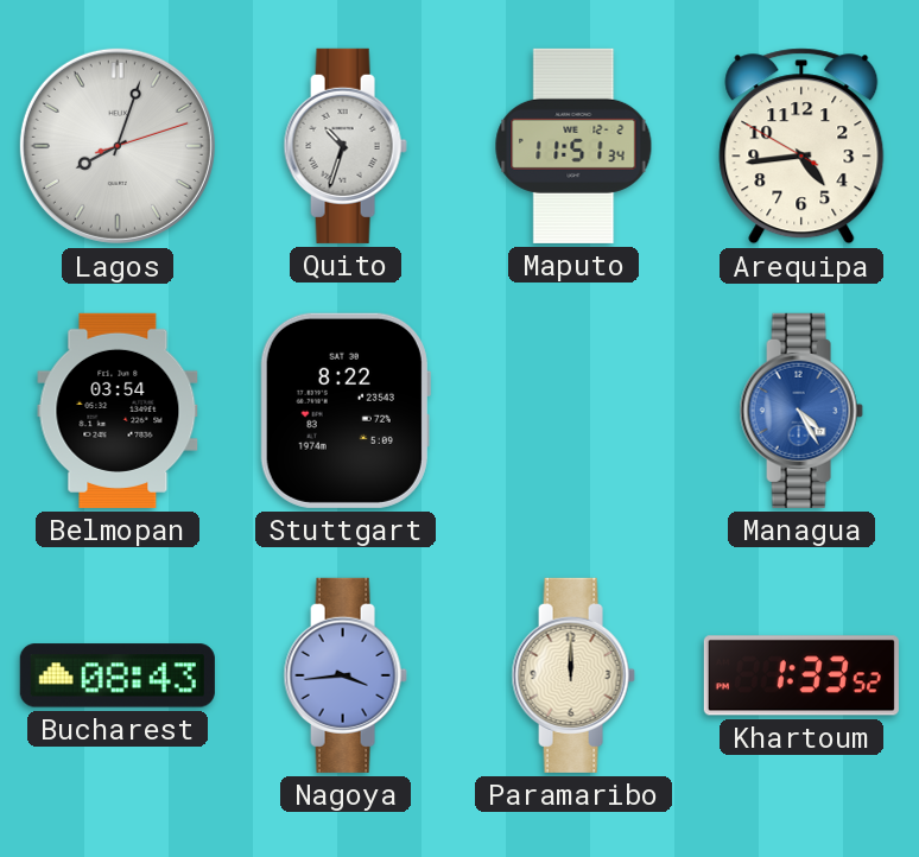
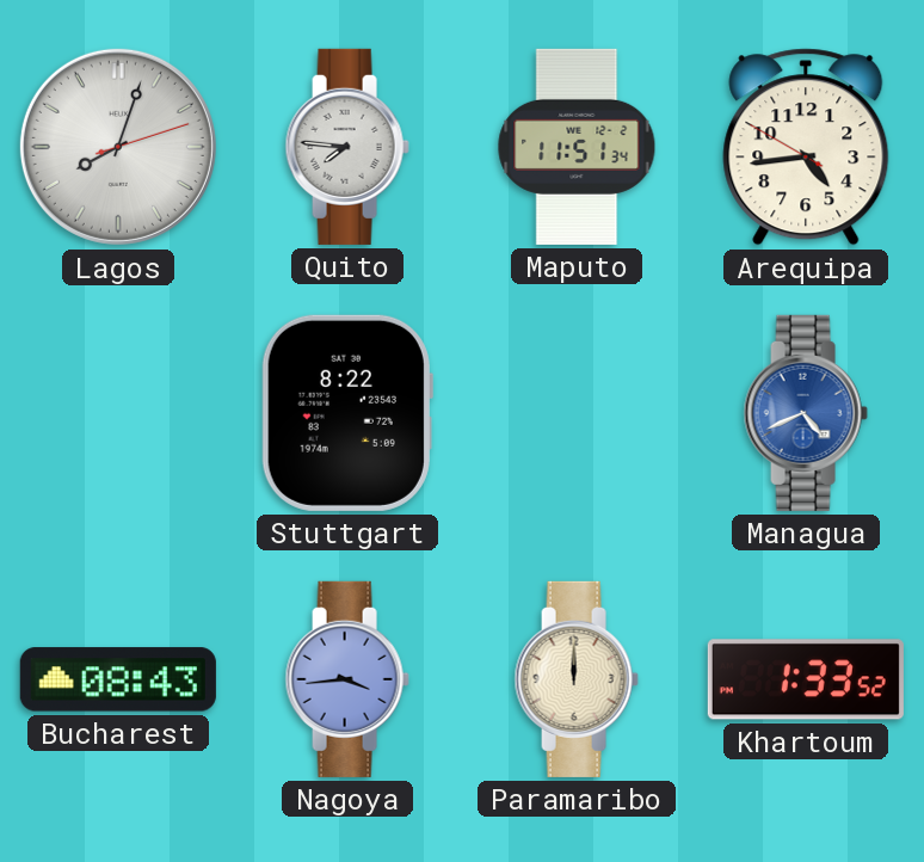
Quito: 10:33 -> 7:46 (347, 147)
Belmopan: 03:54 -> none (118, 411)
Managua: 4:25 -> 4:41 (806, 413)
